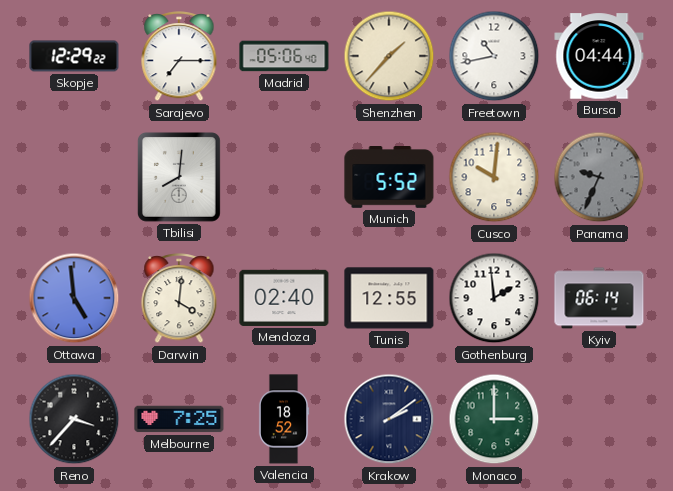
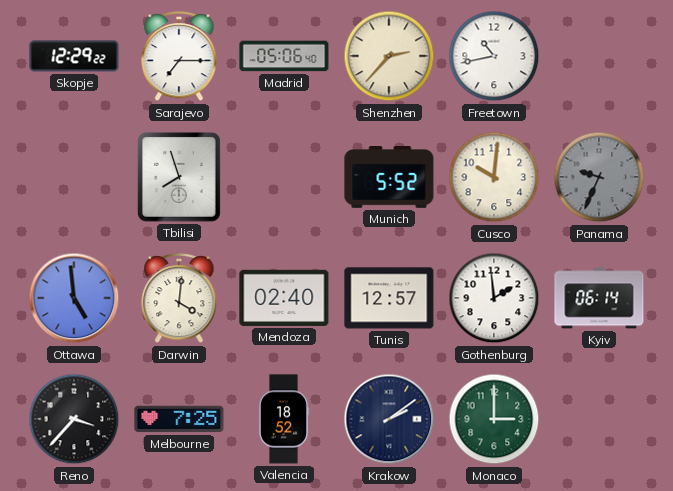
Shenzhen: 1:37 -> 2:37 (389, 56)
Bursa: 04:44 -> none (599, 56)
Tbilisi: 8:01 -> 7:57 (179, 178)
Tunis: 12:55 -> 12:57 (389, 298)
